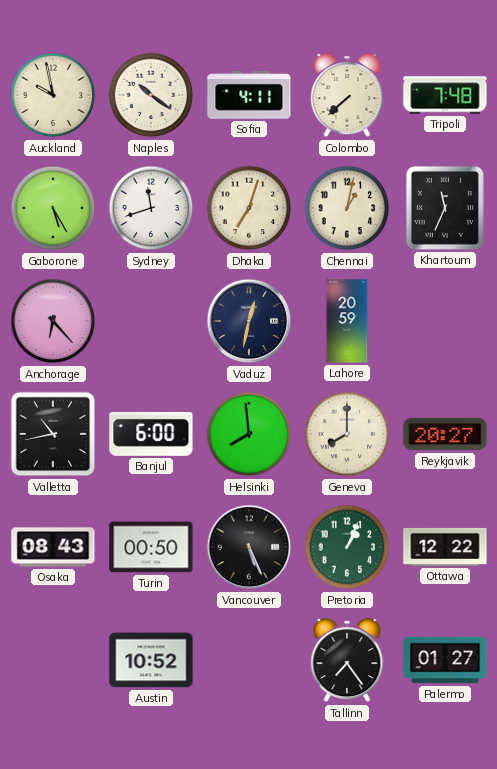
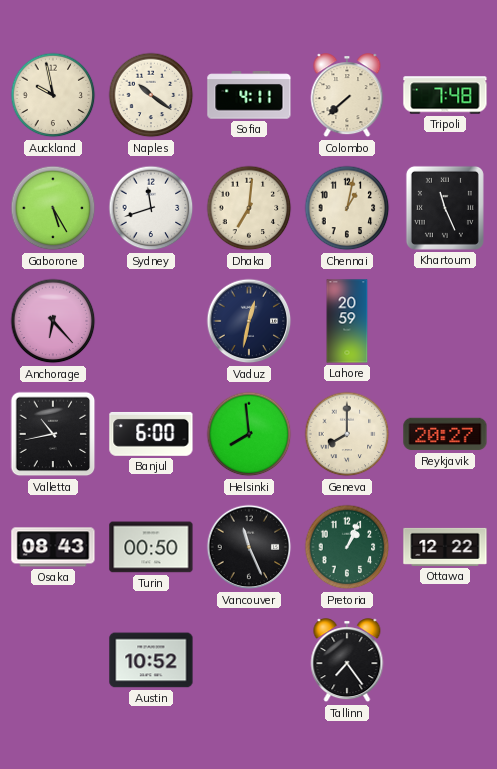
Dhaka: 7:03 -> 7:01 (249, 208)
Khartoum: 11:34 -> 11:26 (445, 208)
Vancouver: 5:26 -> 11:26 (249, 547)
Palermo: 01:27 -> none (445, 660)
